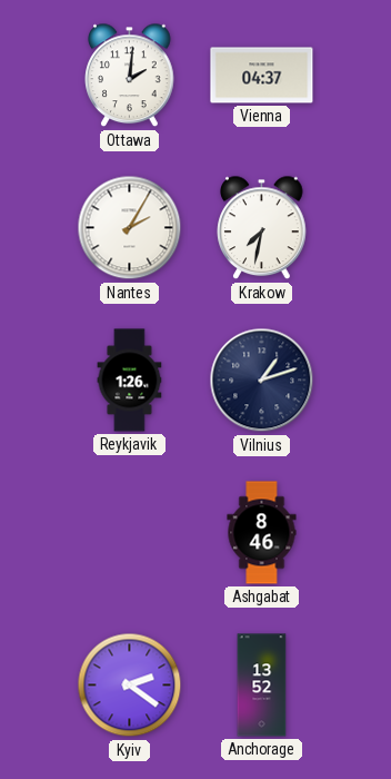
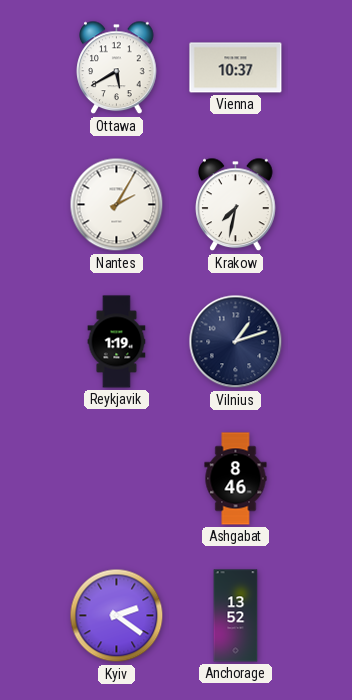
Ottawa: 2:01 -> 5:40 (117, 68)
Vienna: 04:37 -> 10:37 (236, 68)
Reykjavik: 1:26 -> 1:19 (117, 342)
